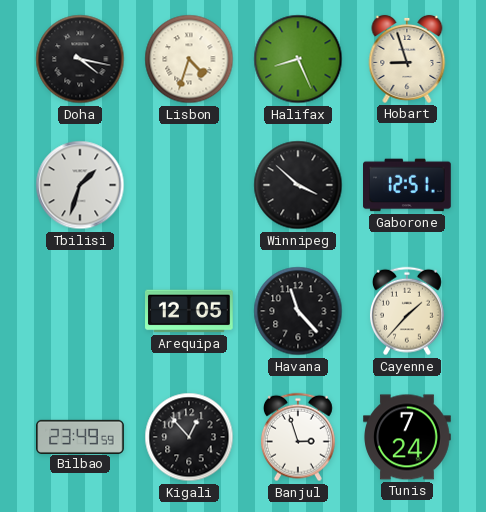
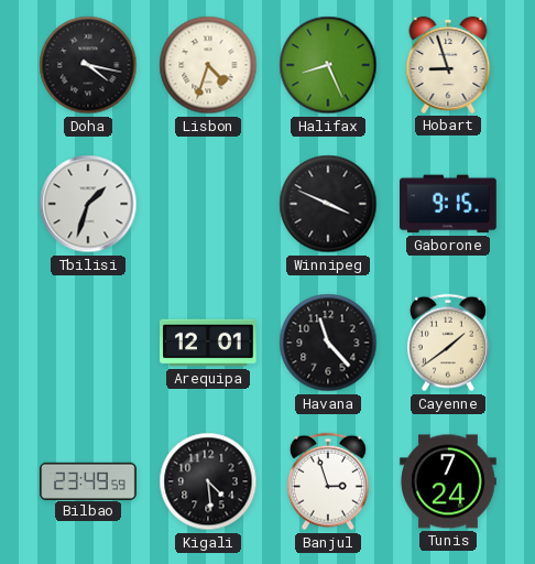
Winnipeg: 3:52 -> 3:49 (328, 204)
Gaborone: 12:51 -> 9:15 (449, 204)
Arequipa: 12:05 -> 12:01 (209, 343)
Cayenne: 1:37 -> 1:39 (448, 343)
Kigali: 12:53 -> 4:29 (208, 481)
